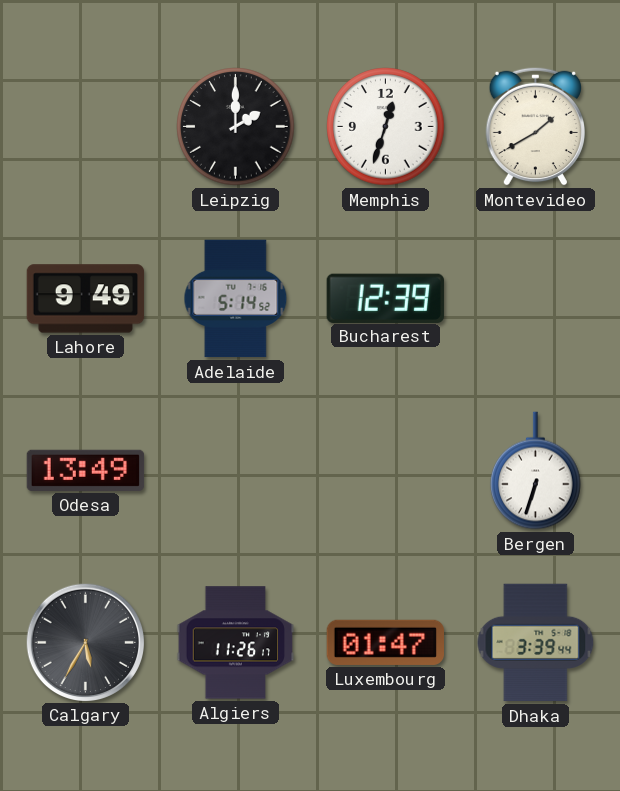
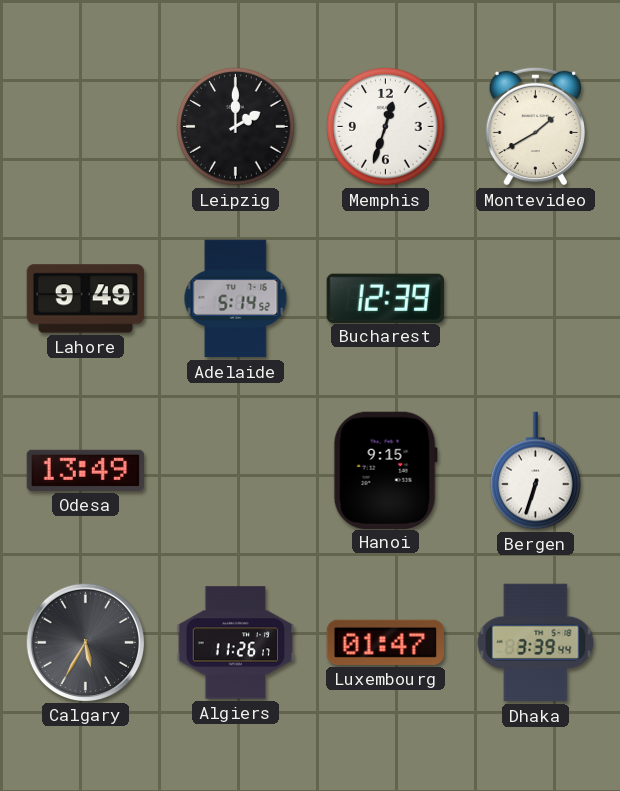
Hanoi: none -> 9:15 (385, 470)
